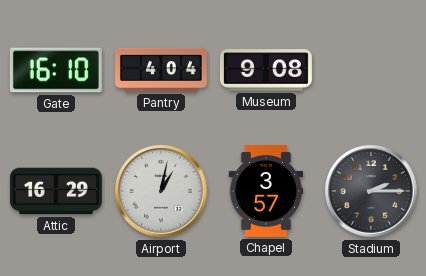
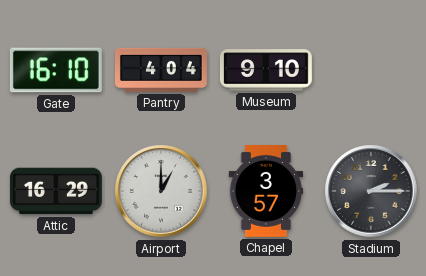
Museum: 9:08 -> 9:10 (266, 70)
Airport: 1:02 -> 1:00 (161, 191)
